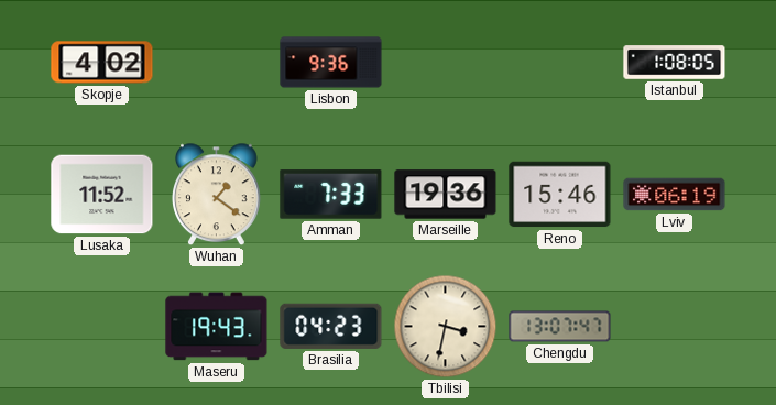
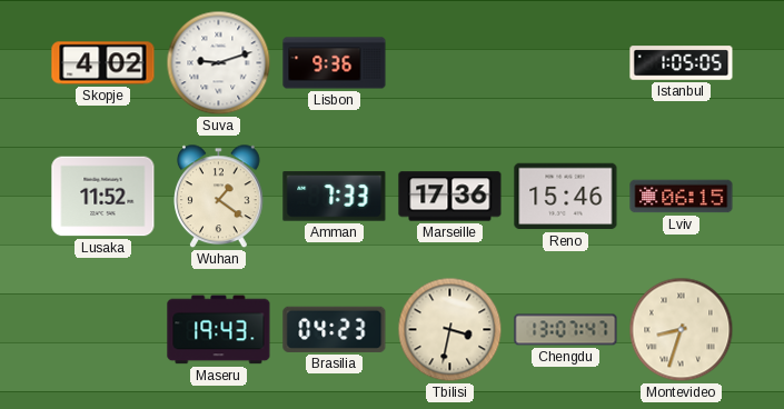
Suva: none -> 9:12 (219, 63)
Istanbul: 1:08 -> 1:05 (682, 63)
Marseille: 19:36 -> 17:36 (450, 197)
Lviv: 06:19 -> 06:15 (682, 197)
Montevideo: none -> 8:33 (682, 330)
